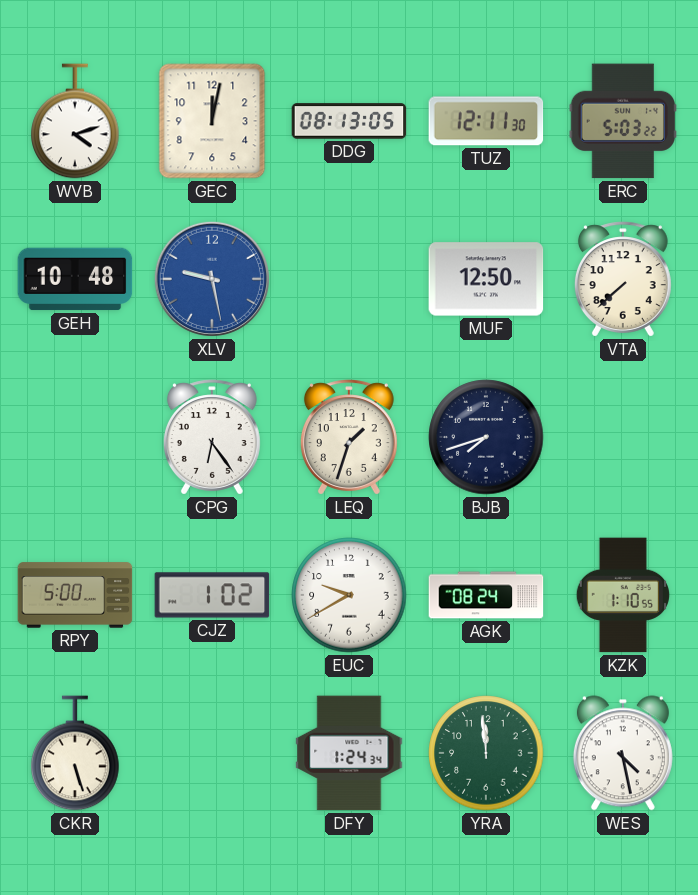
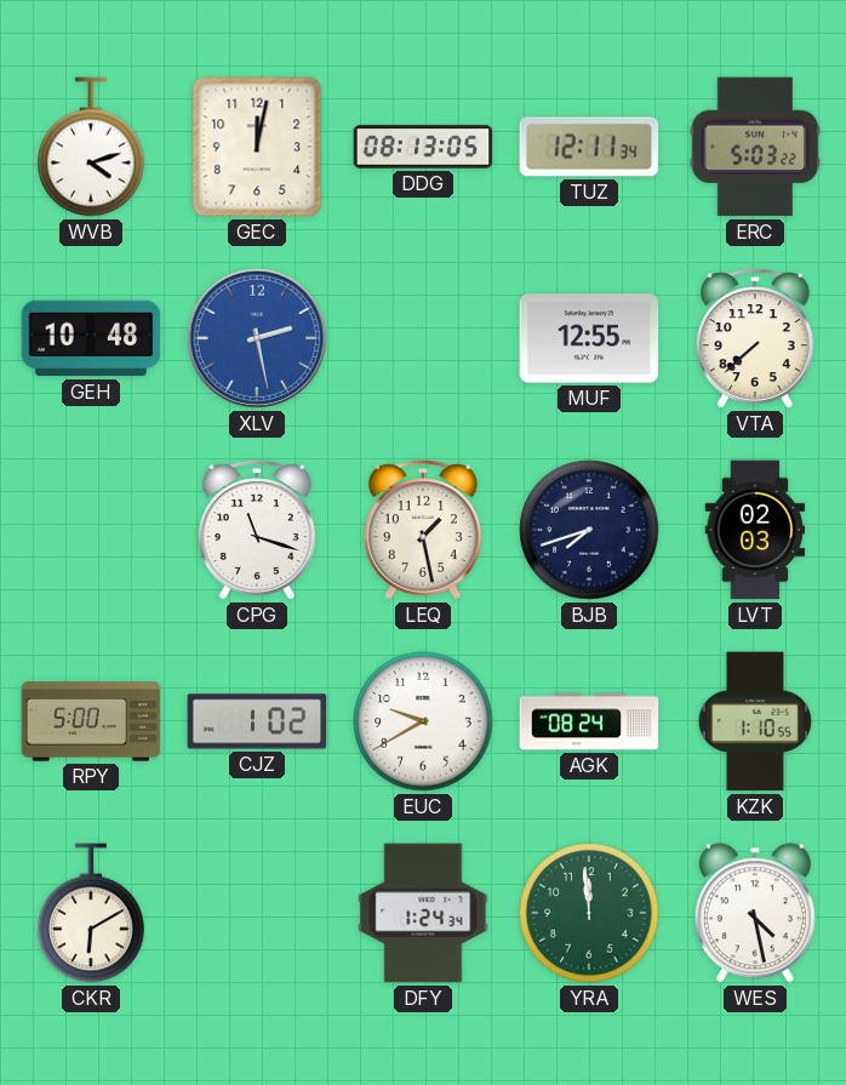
TUZ: 12:11:30 -> 12:11:34 (589, 147)
XLV: 9:28 -> 2:28 (257, 338)
MUF: 12:50 -> 12:55 (589, 338)
CPG: 6:24 -> 11:18 (257, 530)
LEQ: 1:33 -> 1:28 (423, 530)
LVT: none -> 02:03 (755, 530)
CKR: 5:27 -> 6:10 (91, 913)
